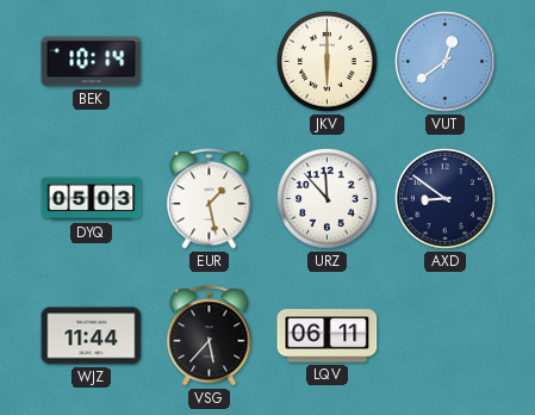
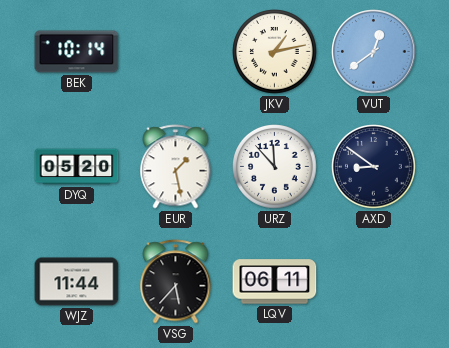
JKV: 6:00 -> 1:13 (275, 52)
DYQ: 05:03 -> 05:20 (77, 167)
